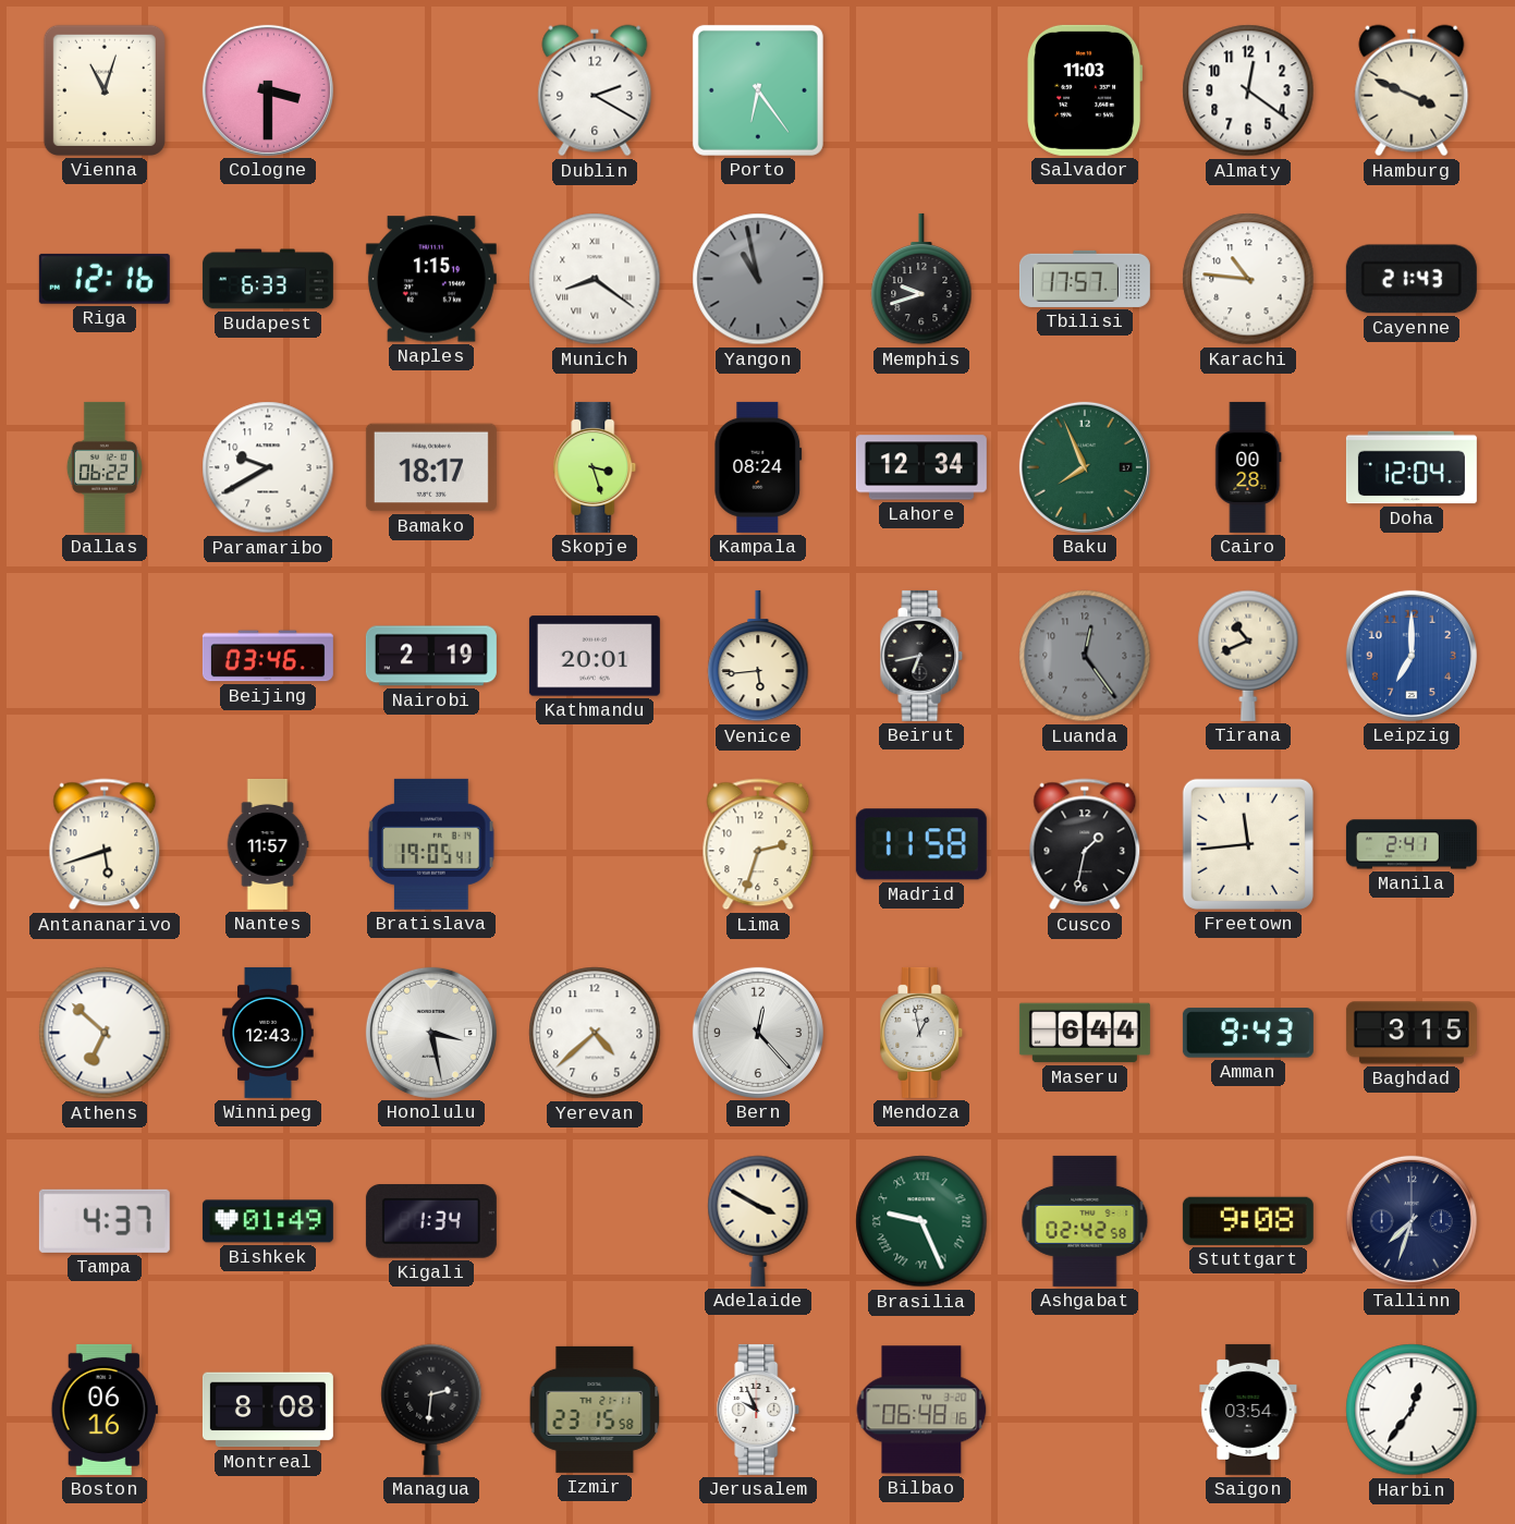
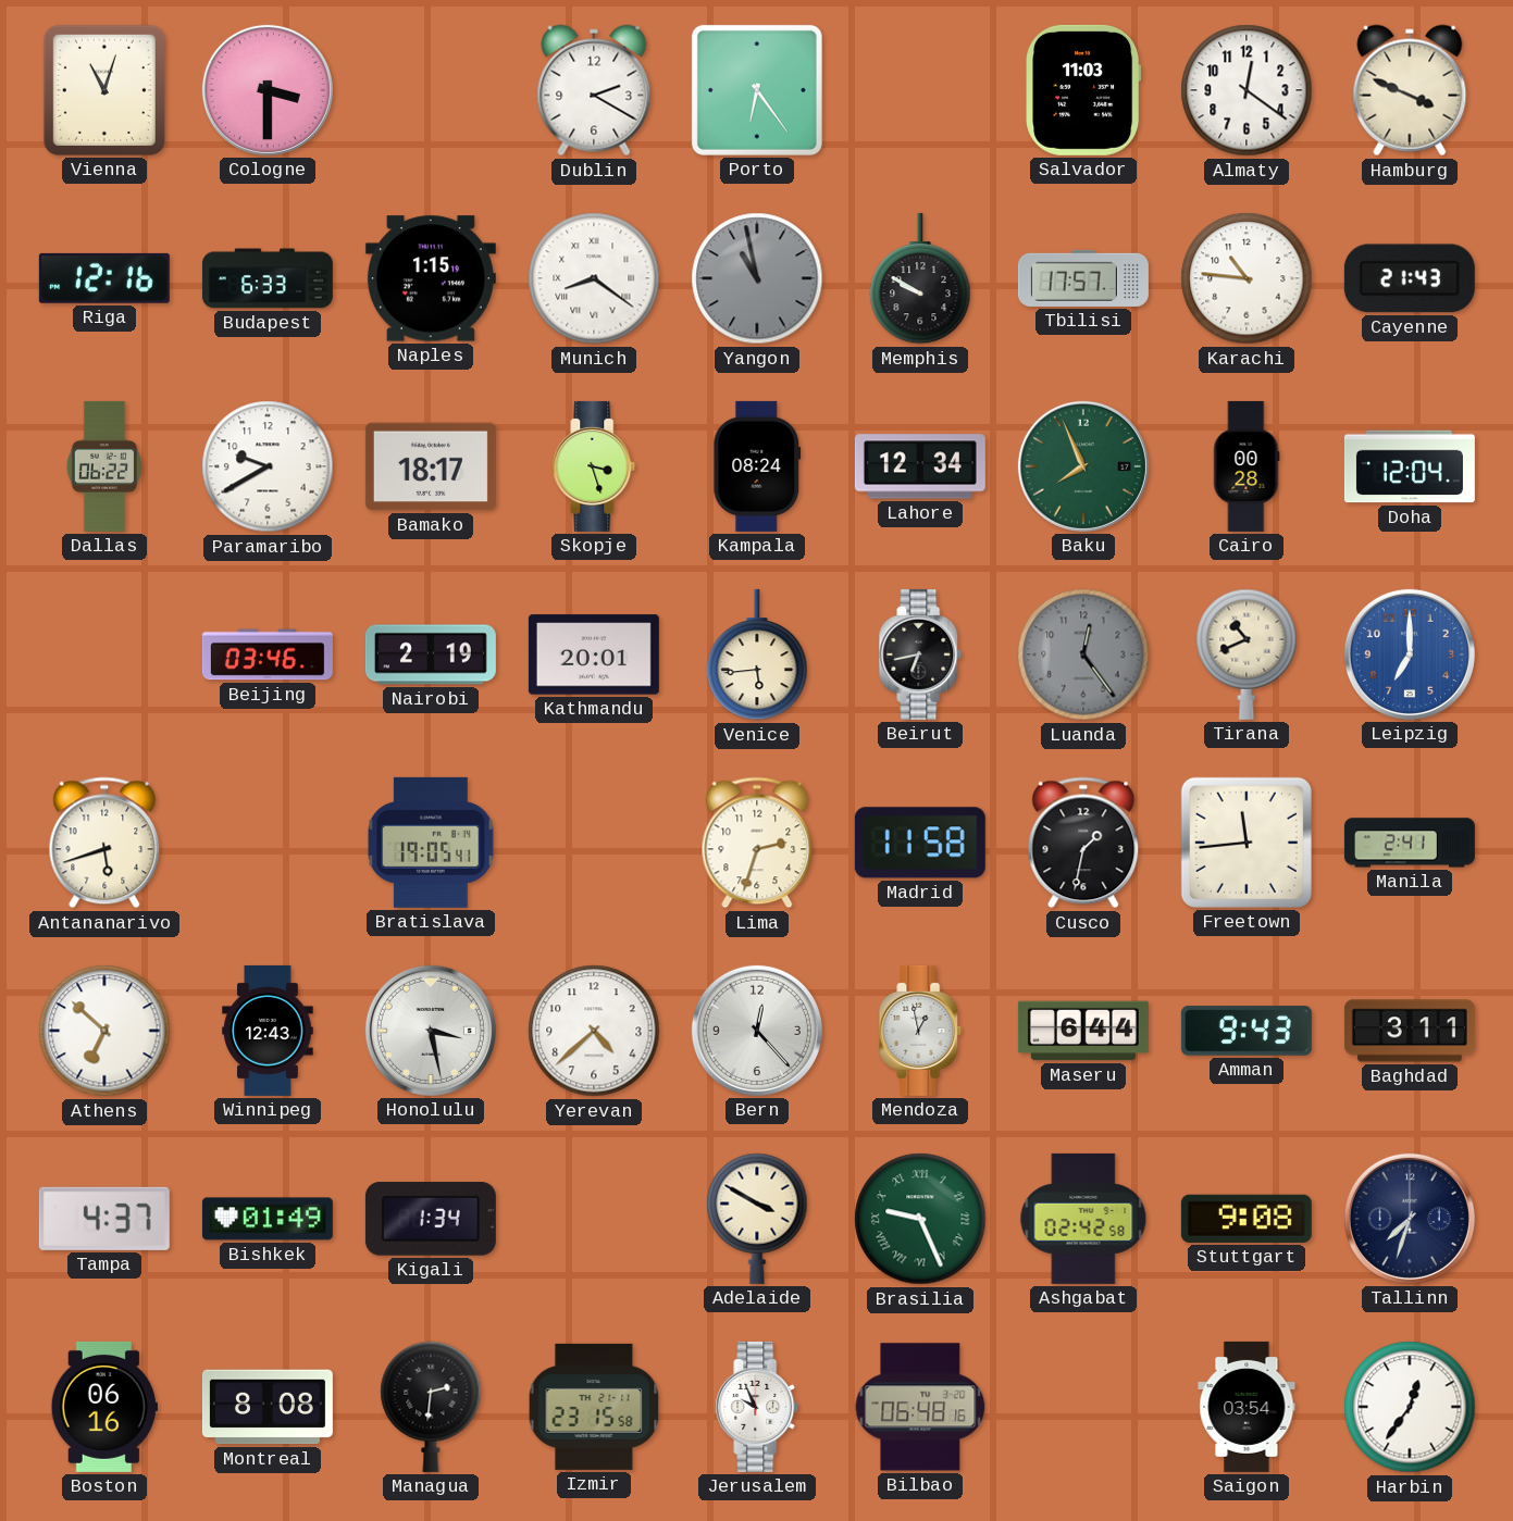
Memphis: 9:42 -> 9:50 (920, 278)
Nantes: 11:57 -> none (268, 844)
Baghdad: 3:15 -> 3:11 (1410, 1031)
